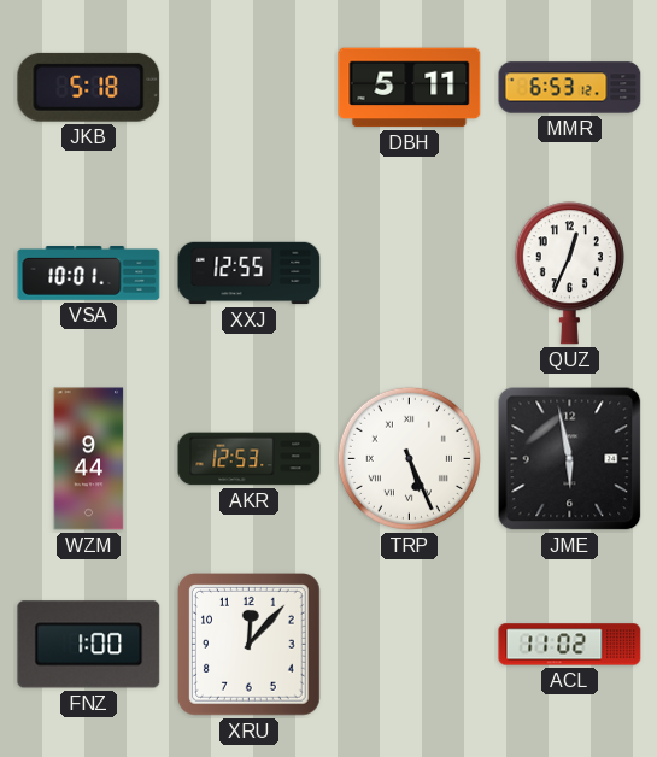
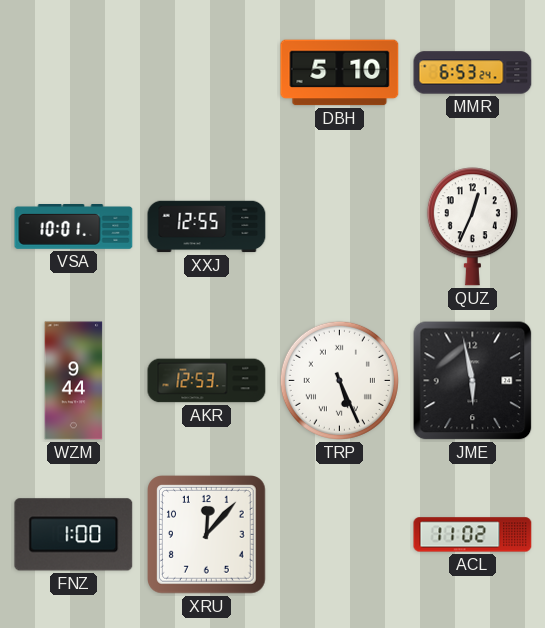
JKB: 5:18 -> none (89, 87)
DBH: 5:11 -> 5:10 (340, 73)
MMR: 6:53:12 -> 6:53:24 (473, 73)
